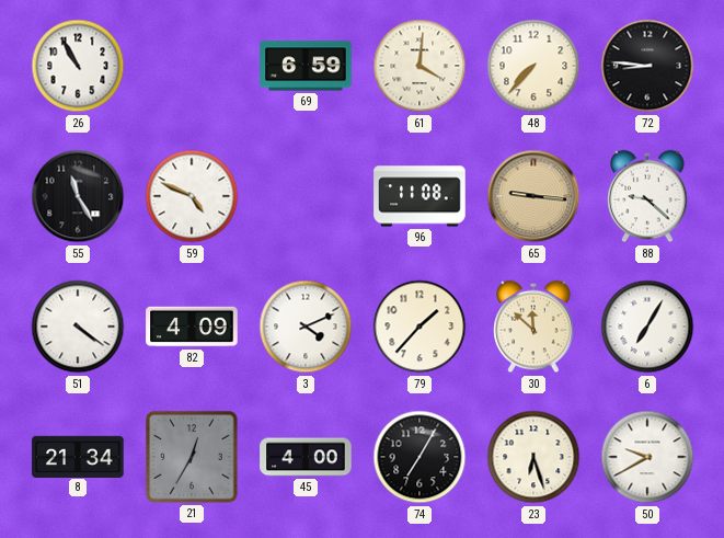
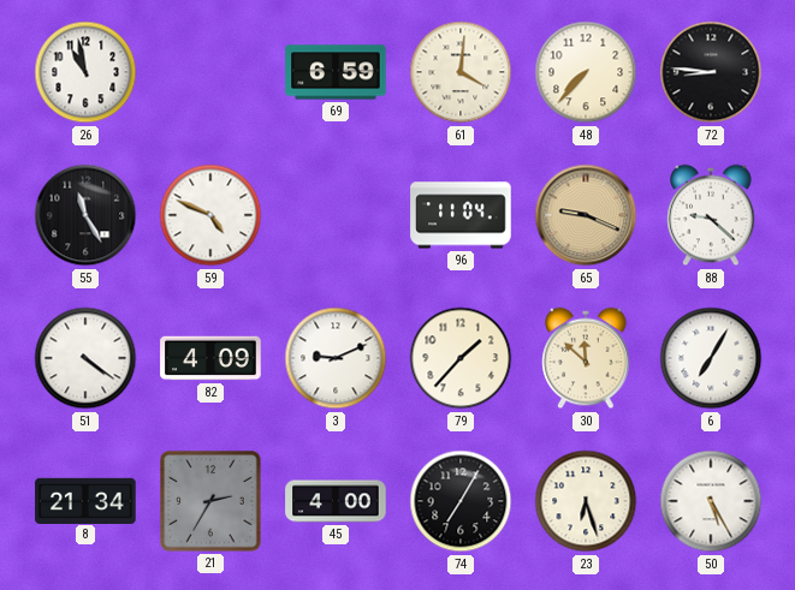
26: 10:55 -> 10:58 (85, 72)
96: 11:08 -> 11:04 (461, 215)
65: 9:16 -> 9:19 (586, 215)
3: 4:11 -> 9:11 (336, 358)
21: 12:35 -> 2:35 (210, 501)
50: 9:40 -> 5:25 (711, 501)
